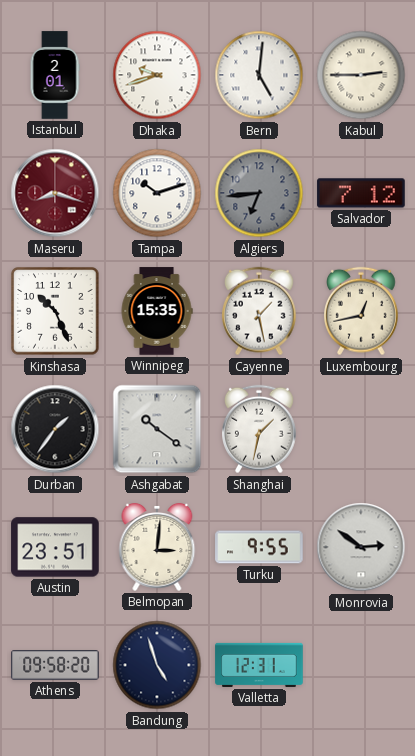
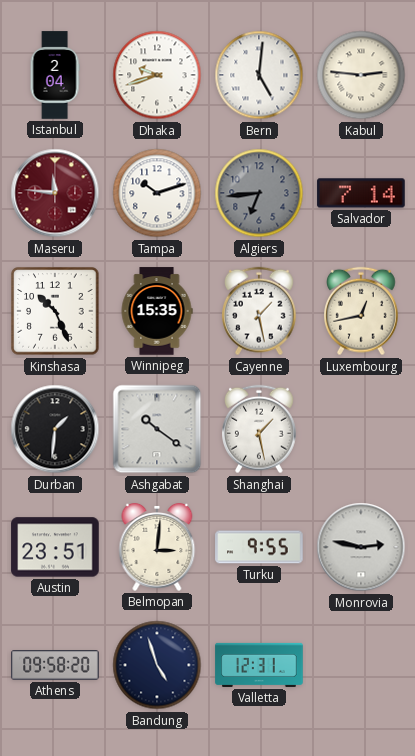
Istanbul: 2:01 -> 2:04 (55, 75)
Kabul: 2:45 -> 2:46 (361, 75)
Maseru: 8:18 -> 11:46 (55, 193)
Salvador: 7:12 -> 7:14 (361, 193)
Durban: 1:36 -> 1:31 (55, 429)
Shanghai: 1:32 -> 1:28 (260, 429)
Monrovia: 2:51 -> 2:47 (361, 547)
